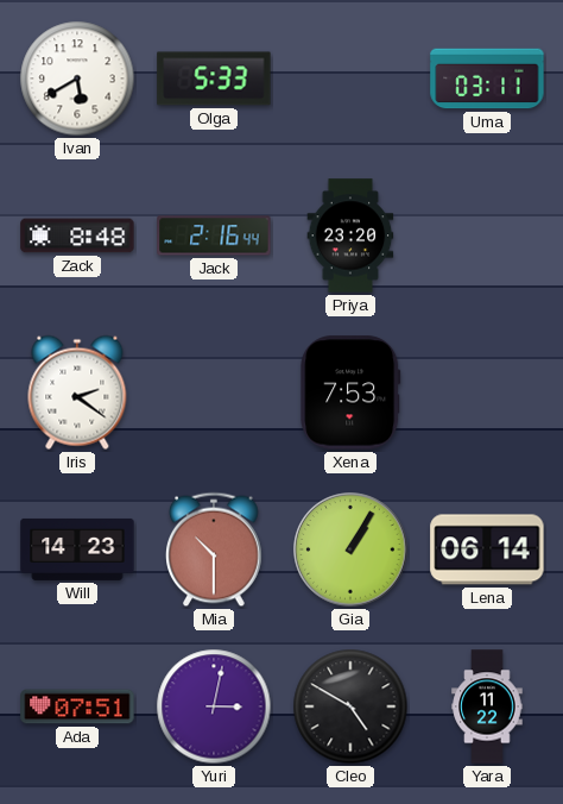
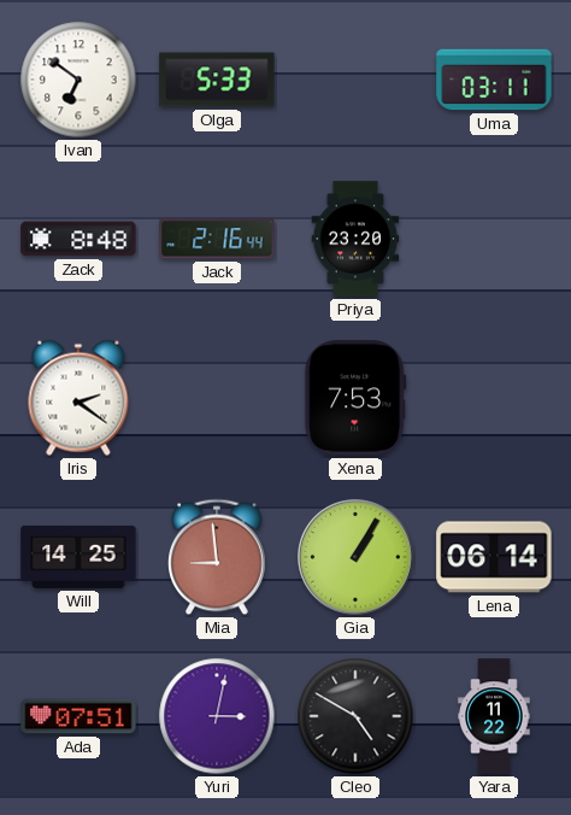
Ivan: 5:40 -> 6:51 (78, 80)
Will: 14:23 -> 14:25 (78, 557)
Mia: 10:30 -> 8:59 (218, 557)
